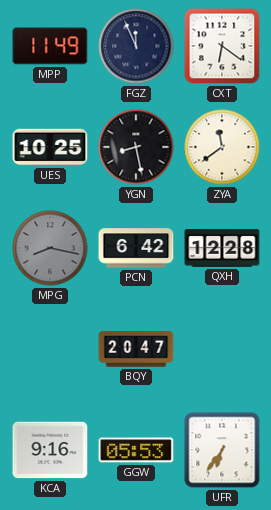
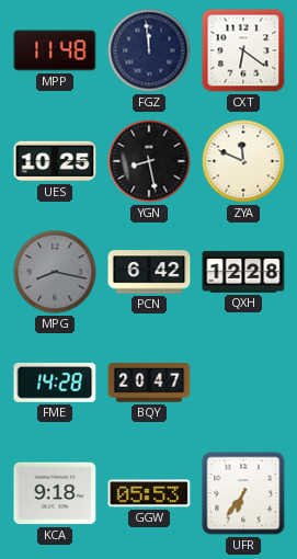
MPP: 11:49 -> 11:48 (55, 50)
FGZ: 11:56 -> 11:59 (149, 50)
ZYA: 11:39 -> 11:49 (243, 161)
FME: none -> 14:28 (55, 383)
KCA: 9:16 -> 9:18 (55, 493)
